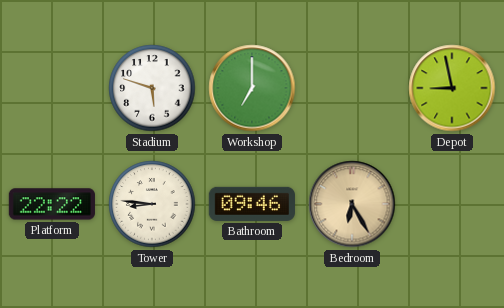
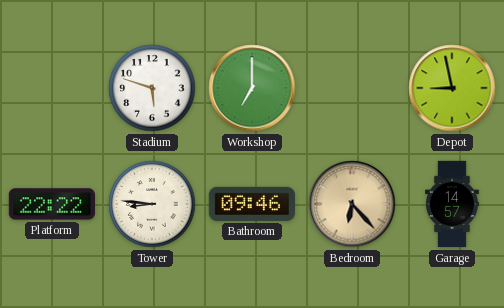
Bedroom: 6:25 -> 6:23 (352, 204)
Garage: none -> 14:57 (452, 204)
